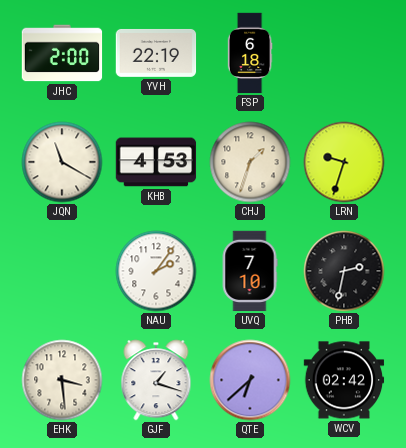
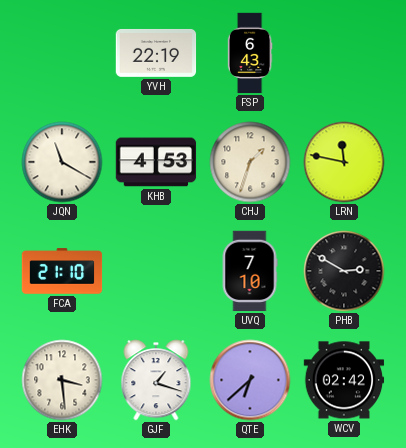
JHC: 2:00 -> none (62, 53)
FSP: 6:18 -> 6:43 (250, 53)
LRN: 9:33 -> 11:47 (344, 162)
FCA: none -> 21:10 (62, 271)
NAU: 2:06 -> none (156, 271)
PHB: 2:32 -> 2:50 (344, 271)
